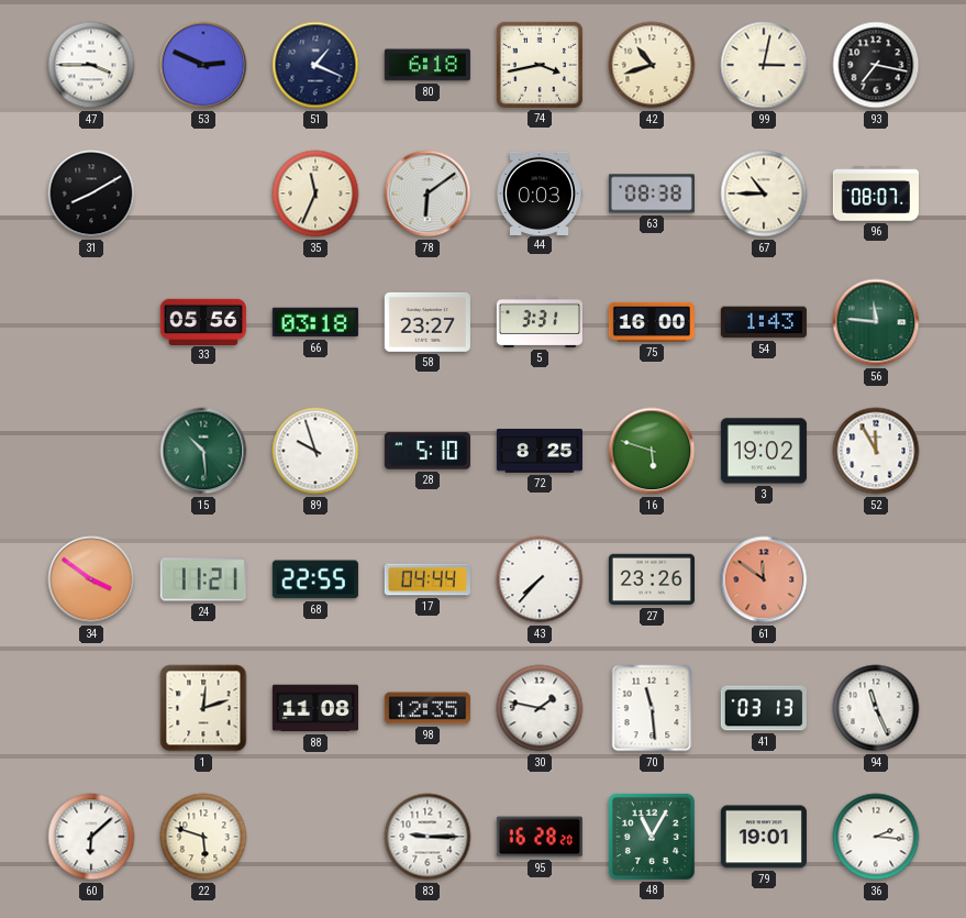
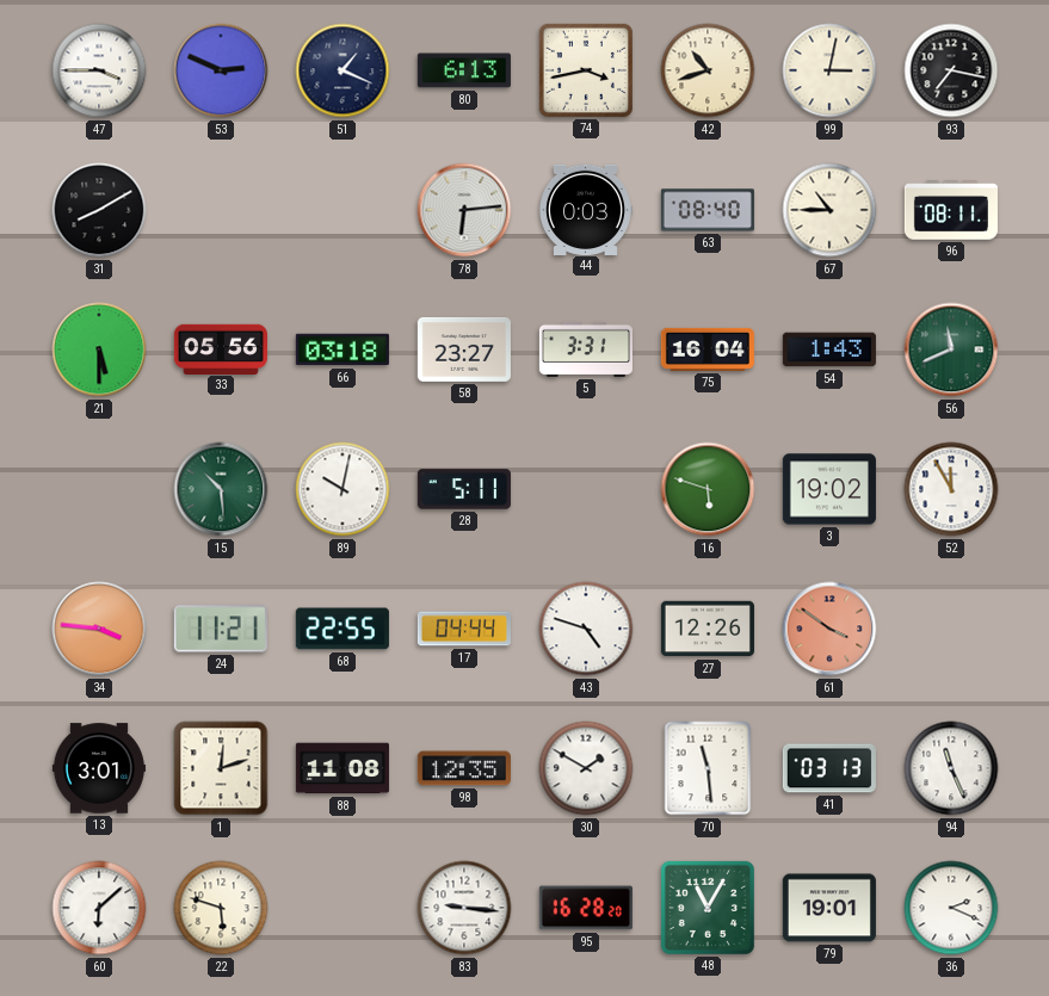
80: 6:18 -> 6:13 (464, 70)
35: 11:34 -> none (315, 193)
78: 6:09 -> 6:14 (464, 210)
63: 08:38 -> 08:40 (708, 210)
96: 08:07 -> 08:11 (951, 210)
21: none -> 5:30 (99, 349)
75: 16:00 -> 16:04 (708, 349)
56: 11:46 -> 11:41 (951, 349)
89: 9:57 -> 10:02 (343, 489)
28: 5:10 -> 5:11 (464, 489)
72: 8:25 -> none (540, 451)
34: 3:51 -> 3:46 (99, 629)
43: 7:37 -> 4:48 (586, 629)
27: 23:26 -> 12:26 (708, 629)
61: 11:51 -> 3:51 (829, 629)
13: none -> 3:01 (99, 768)
30: 1:47 -> 1:50 (586, 768)
83: 9:15 -> 9:16 (464, 908)
36: 2:16 -> 2:19 (951, 908)
